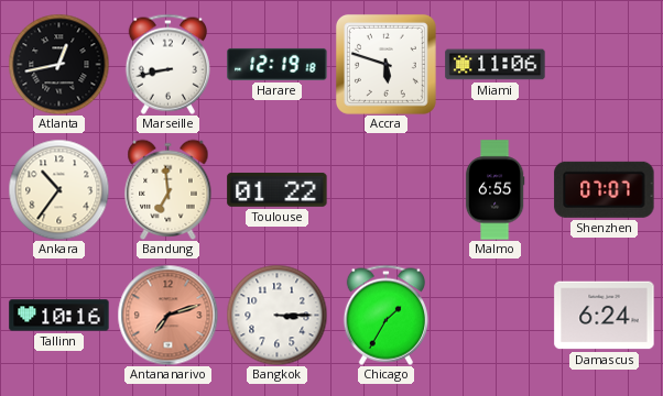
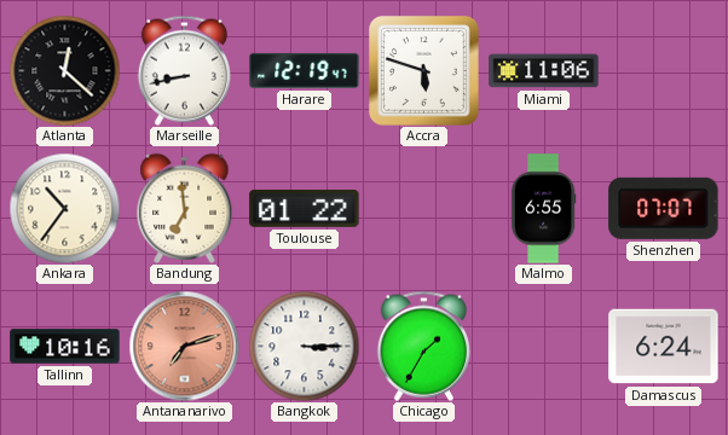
Atlanta: 12:43 -> 12:22 (64, 70)
Harare: 12:19:18 -> 12:19:47 (305, 70)
